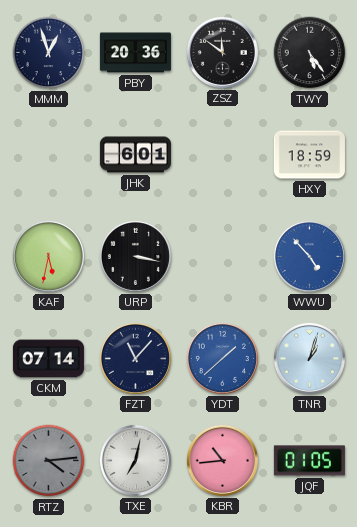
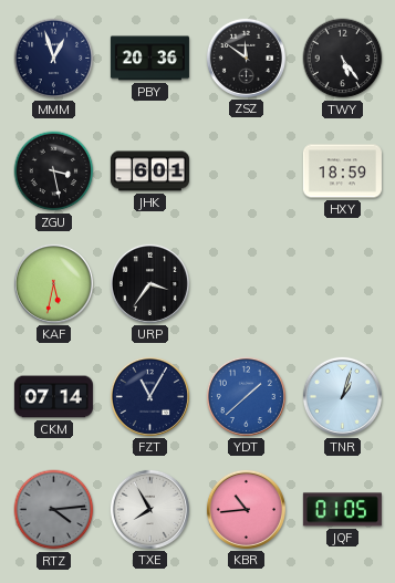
ZGU: none -> 3:28 (54, 171)
URP: 3:17 -> 3:36 (149, 283)
WWU: 4:53 -> none (309, 256)
FZT: 11:07 -> 11:05 (149, 396)
TXE: 7:02 -> 7:55 (149, 509)
